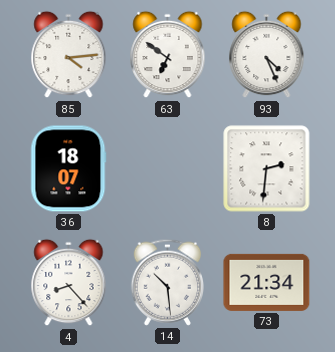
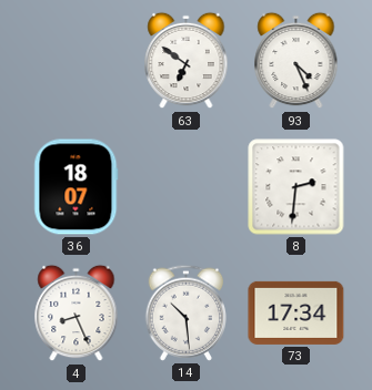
85: 4:14 -> none (69, 55)
4: 8:23 -> 8:26 (77, 314)
73: 21:34 -> 17:34 (296, 312)
